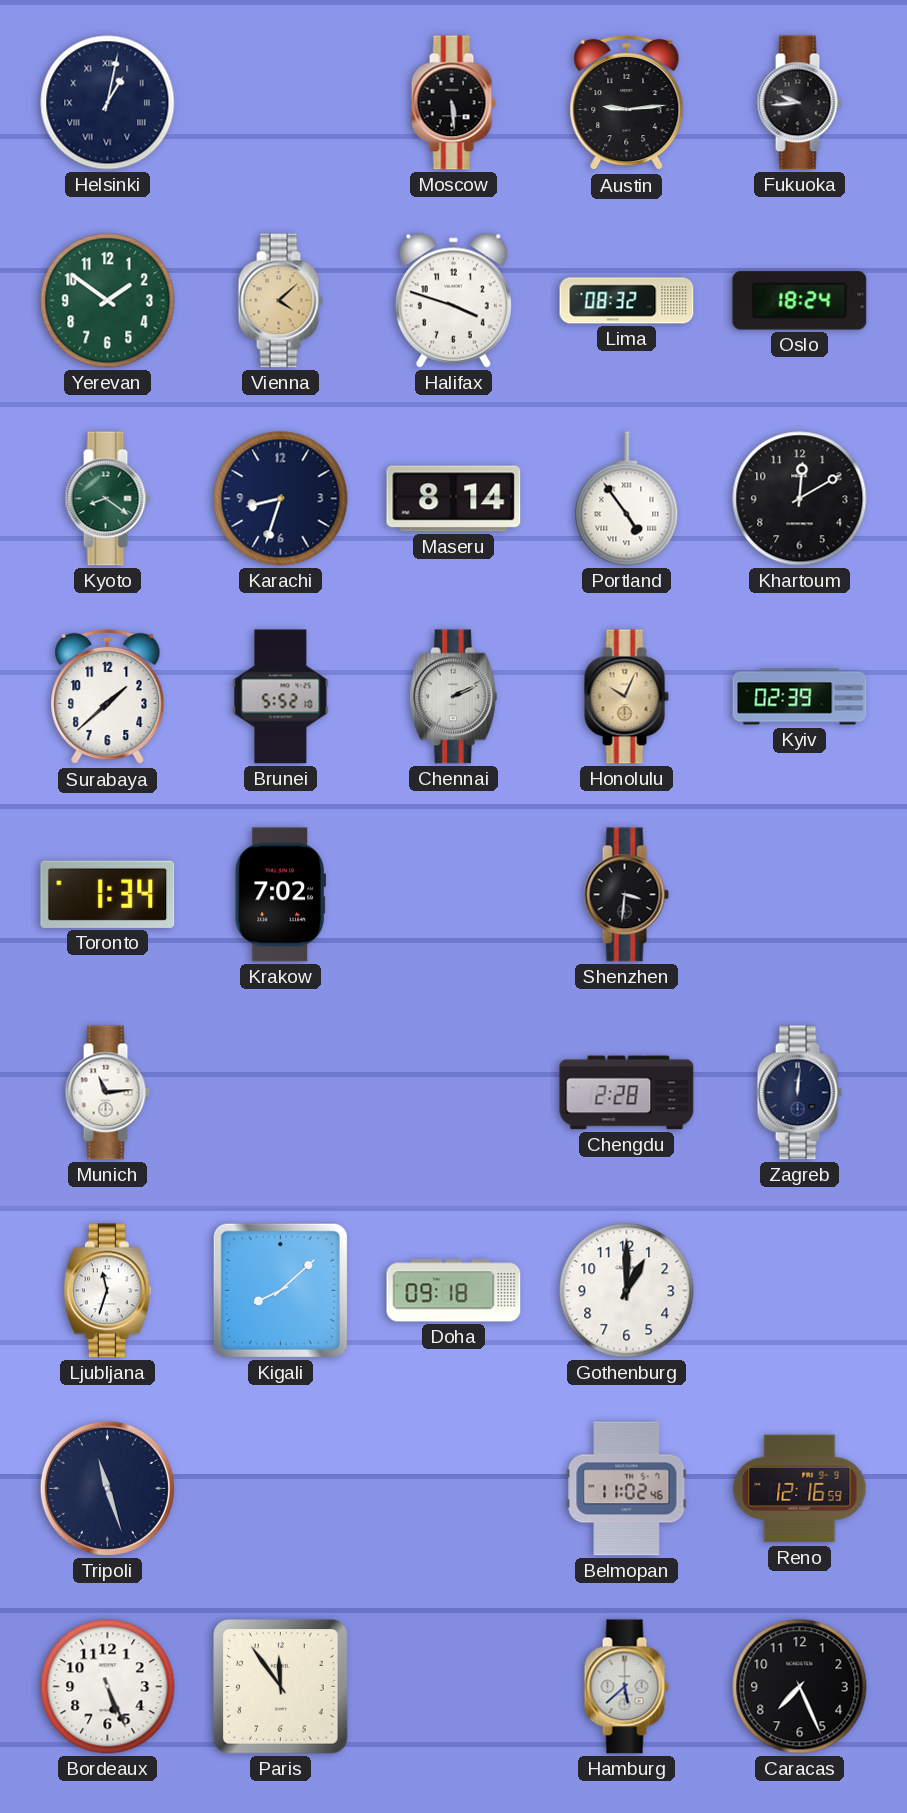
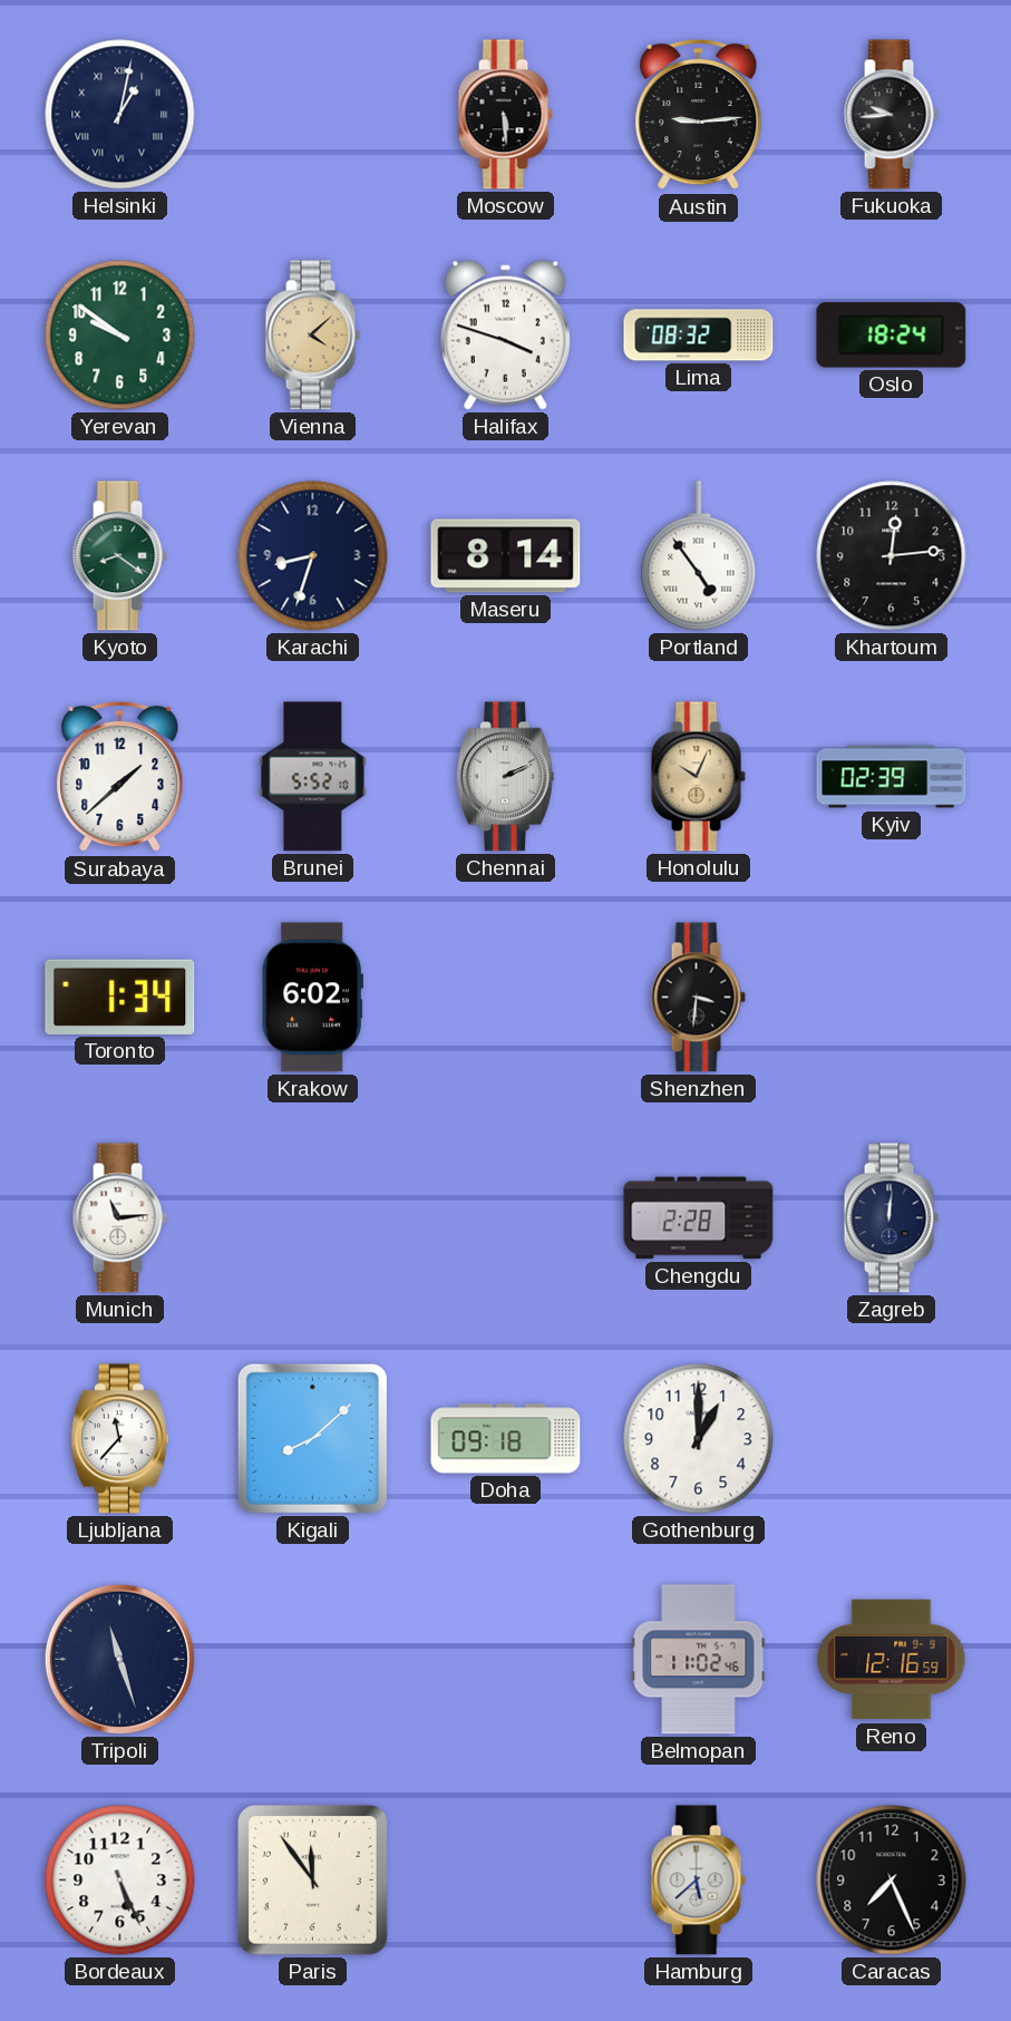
Yerevan: 1:51 -> 9:51 (120, 336)
Khartoum: 12:10 -> 12:14 (892, 556)
Krakow: 7:02 -> 6:02 (312, 998)
Ljubljana: 11:33 -> 11:37 (119, 1439)
